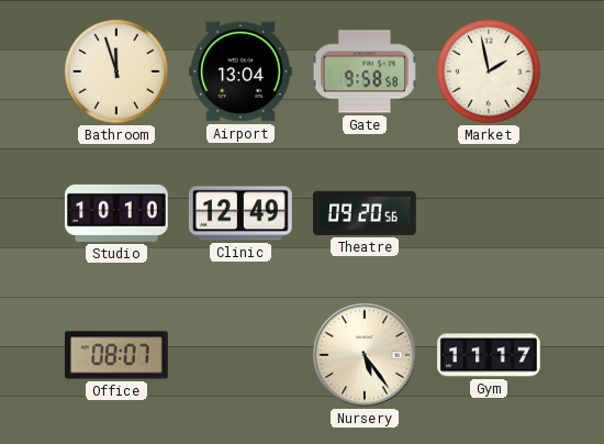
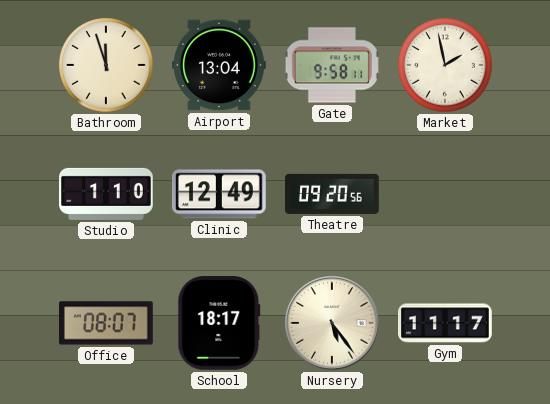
Gate: 9:58:58 -> 9:58:11 (332, 65)
Studio: 10:10 -> 1:10 (106, 194)
School: none -> 18:17 (219, 324)
